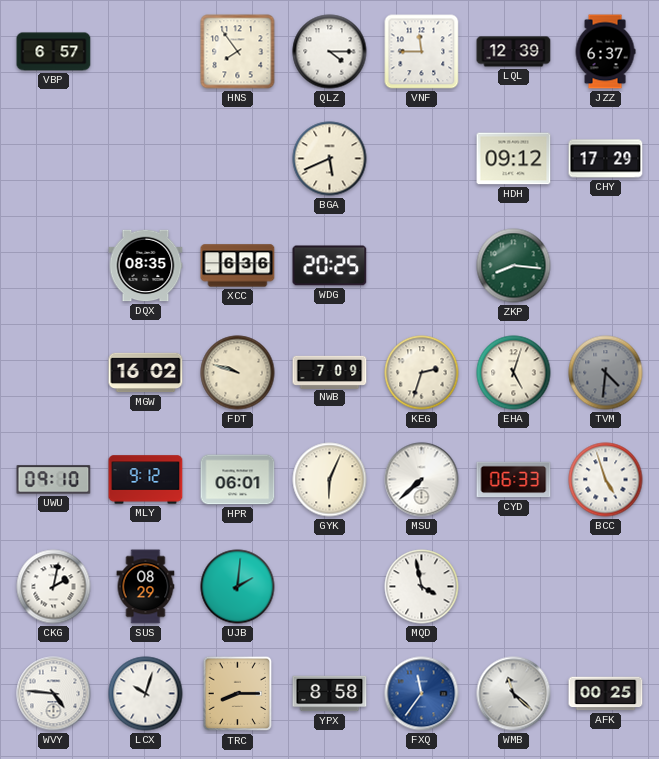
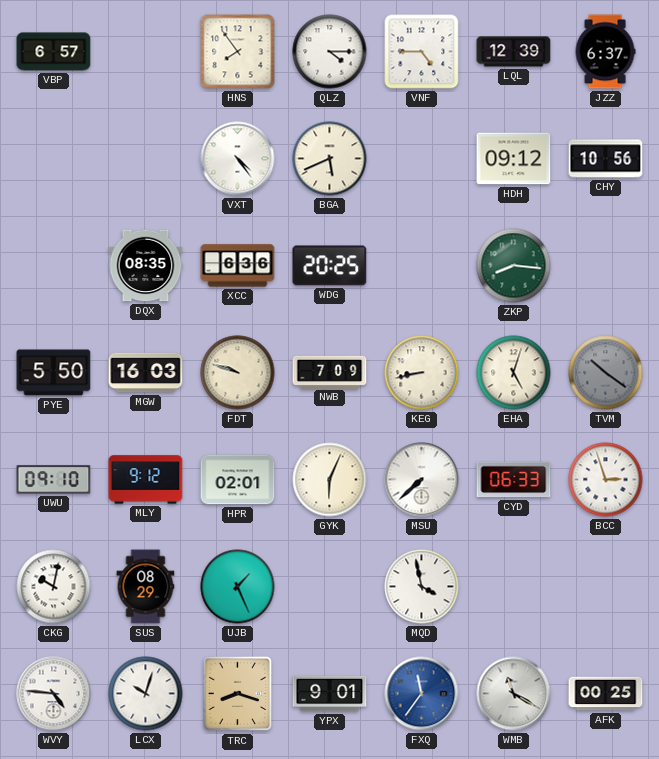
VNF: 11:45 -> 4:45 (422, 52)
VXT: none -> 4:24 (238, 159)
CHY: 17:29 -> 10:56 (606, 159)
PYE: none -> 5:50 (54, 373)
MGW: 16:02 -> 16:03 (146, 373)
KEG: 2:33 -> 8:43 (422, 373)
TVM: 4:31 -> 10:21 (606, 373)
HPR: 06:01 -> 02:01 (238, 480)
BCC: 4:57 -> 2:57 (606, 480)
CKG: 2:02 -> 10:02 (54, 587)
UJB: 2:01 -> 1:26 (238, 587)
TRC: 8:15 -> 8:18 (238, 694)
YPX: 8:58 -> 9:01 (330, 694)
WMB: 11:22 -> 11:20 (514, 694)
